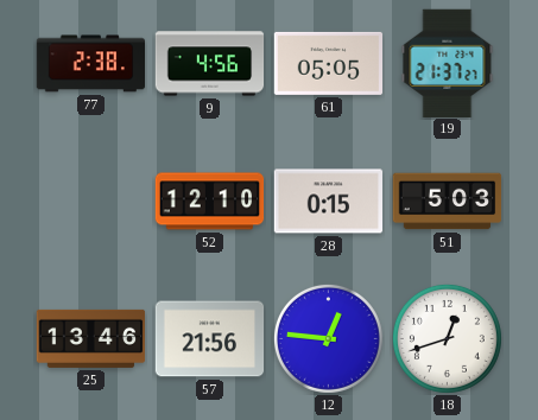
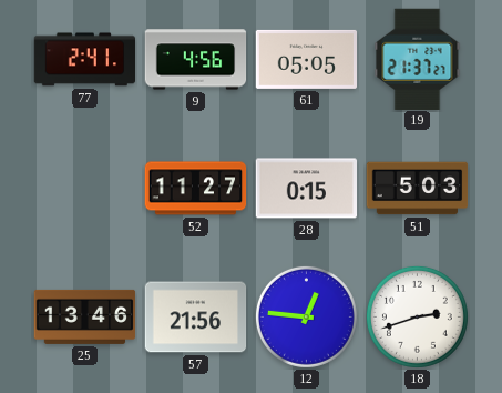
77: 2:38 -> 2:41 (85, 60)
52: 12:10 -> 11:27 (196, 189)
18: 12:42 -> 2:42 (417, 316)
